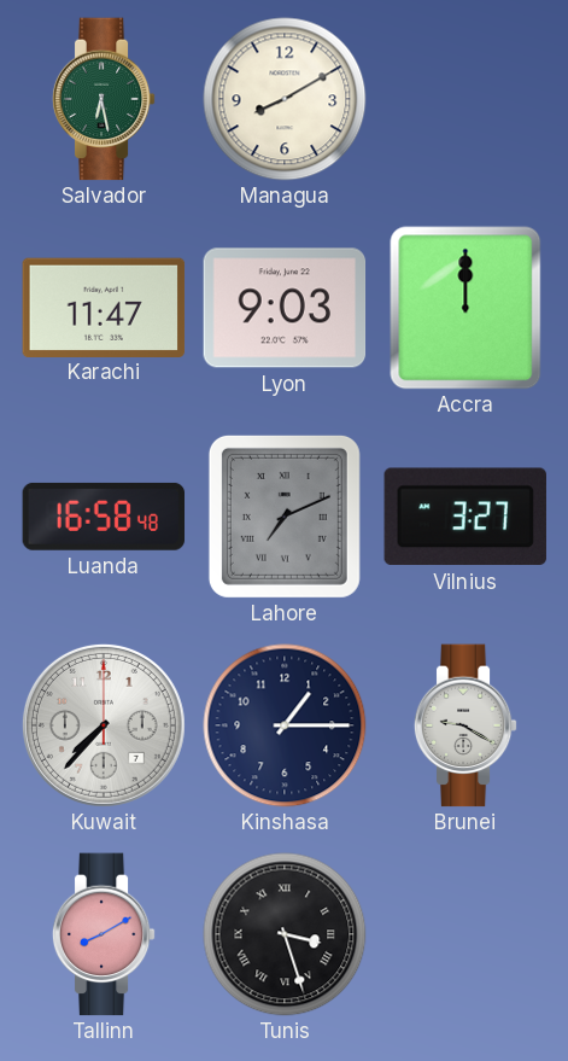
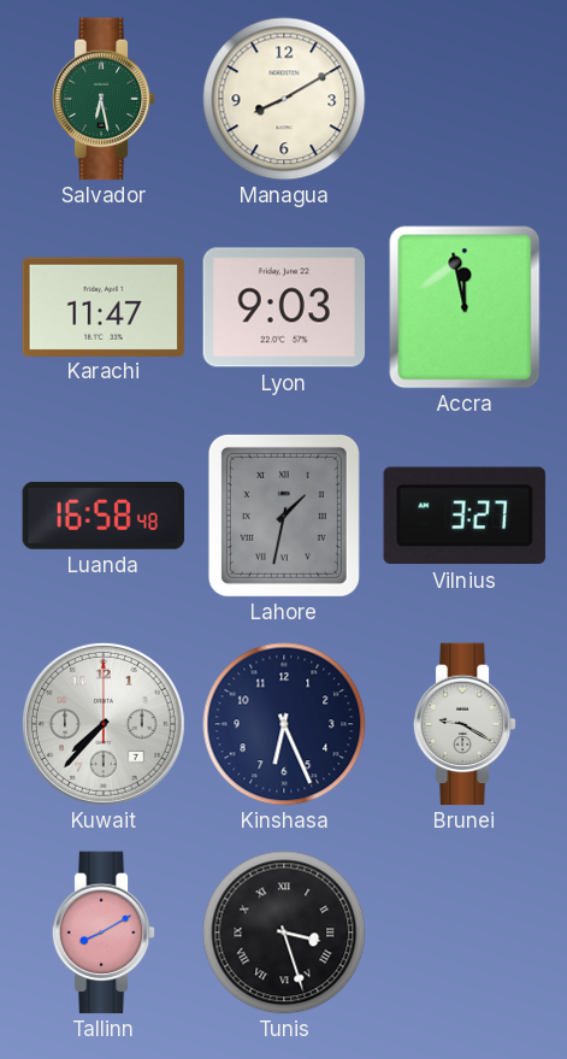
Accra: 12:00 -> 11:58 (465, 307)
Lahore: 7:11 -> 1:32 (284, 516)
Kinshasa: 1:15 -> 6:26 (284, 724)
